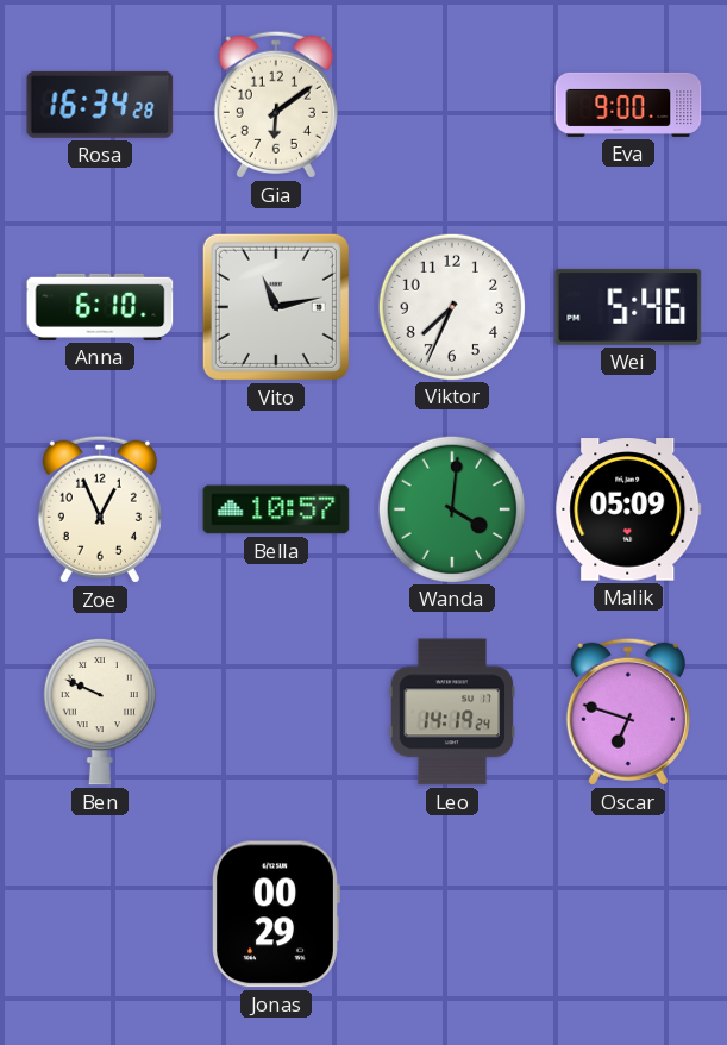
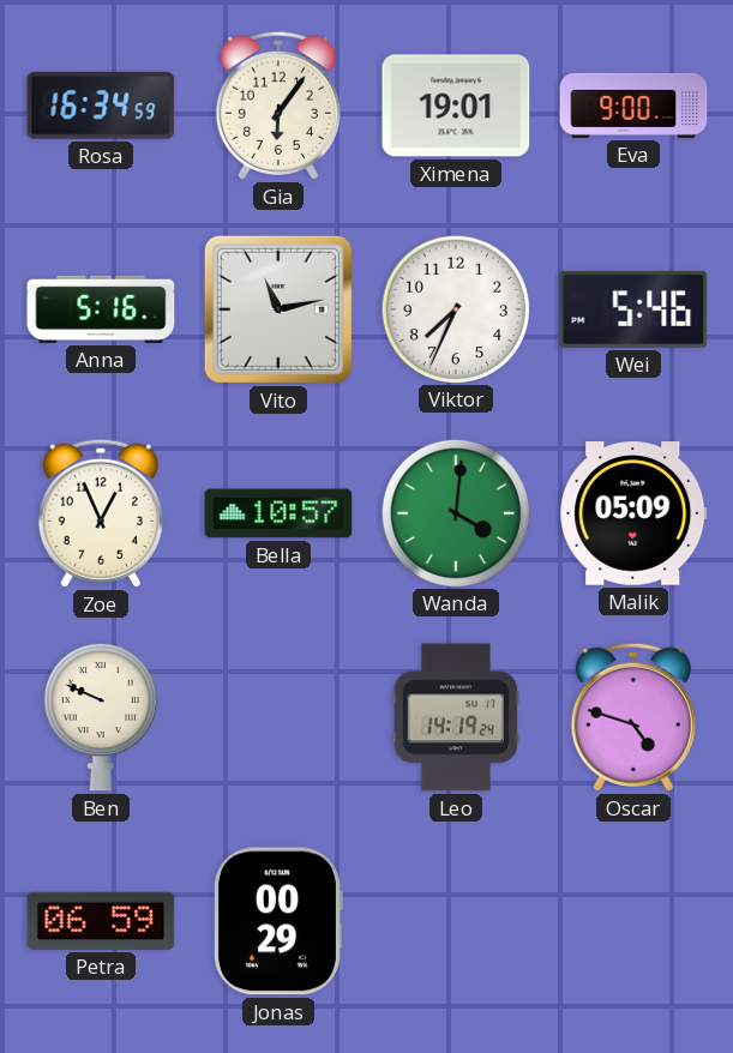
Rosa: 16:34:28 -> 16:34:59 (101, 106)
Gia: 6:09 -> 6:06 (278, 106)
Ximena: none -> 19:01 (456, 106)
Anna: 6:10 -> 5:16 (101, 309)
Oscar: 6:48 -> 4:48 (633, 717)
Petra: none -> 06:59 (101, 921)
